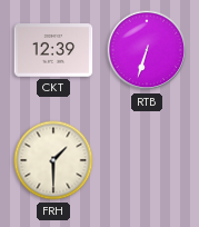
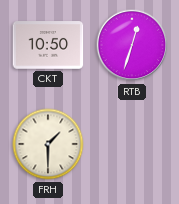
CKT: 12:39 -> 10:50 (48, 45)
RTB: 6:33 -> 12:33 (132, 45)
